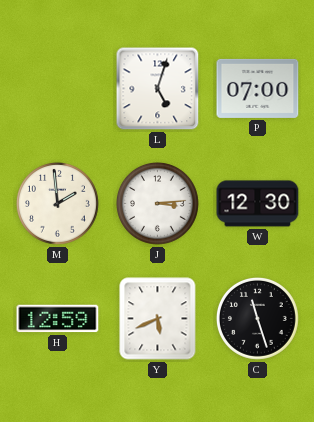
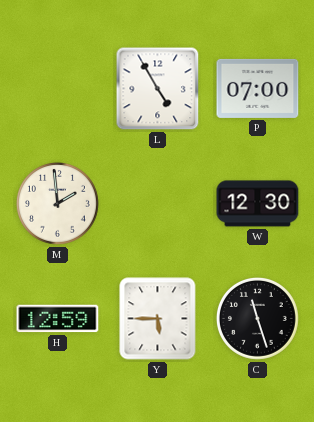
L: 5:03 -> 4:55 (158, 89)
J: 3:14 -> none (157, 203)
Y: 5:41 -> 5:45 (158, 319)
